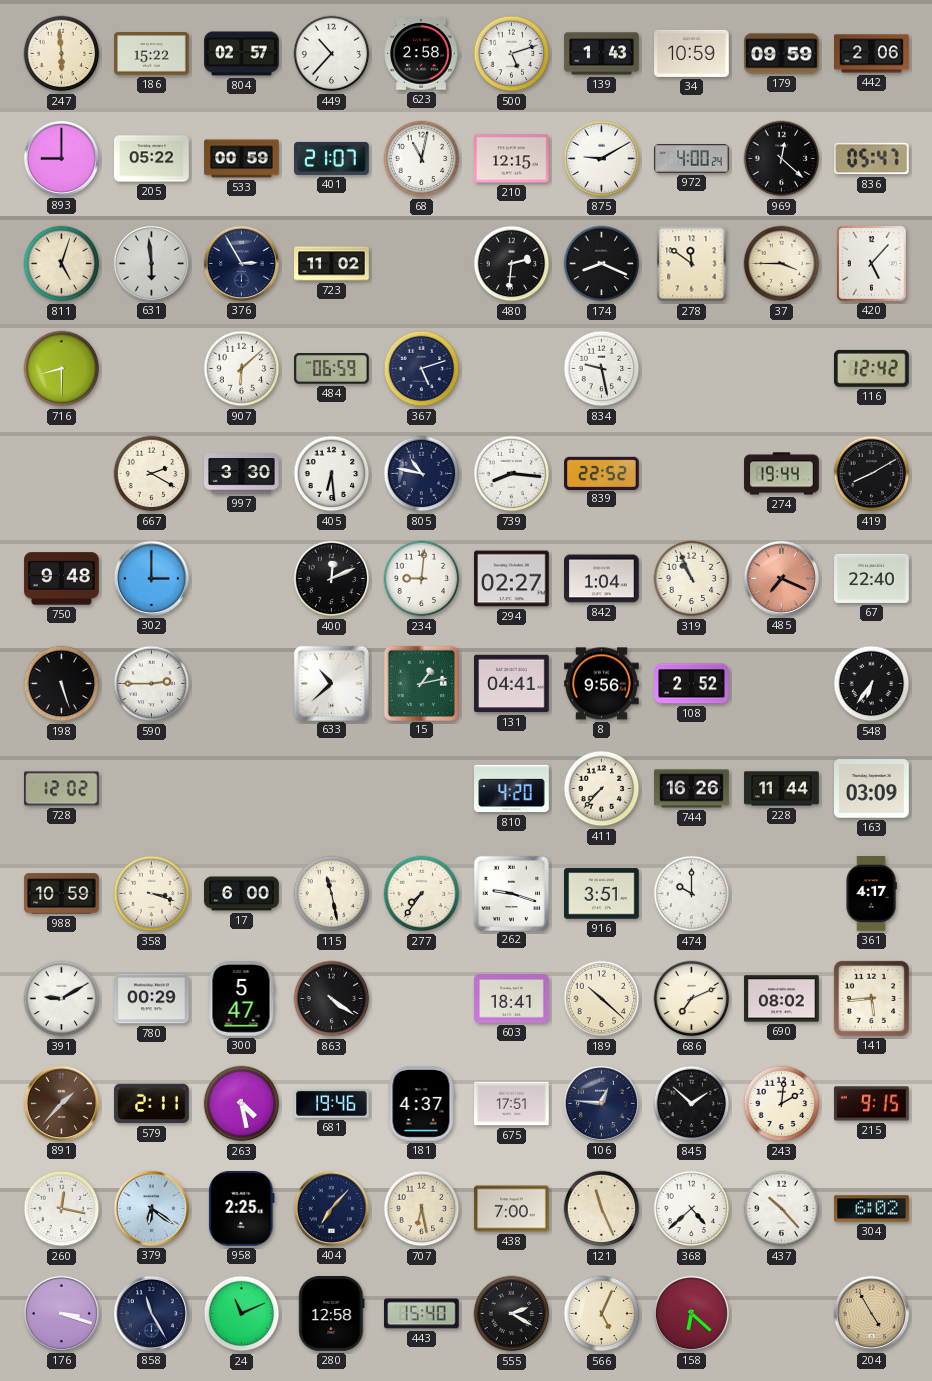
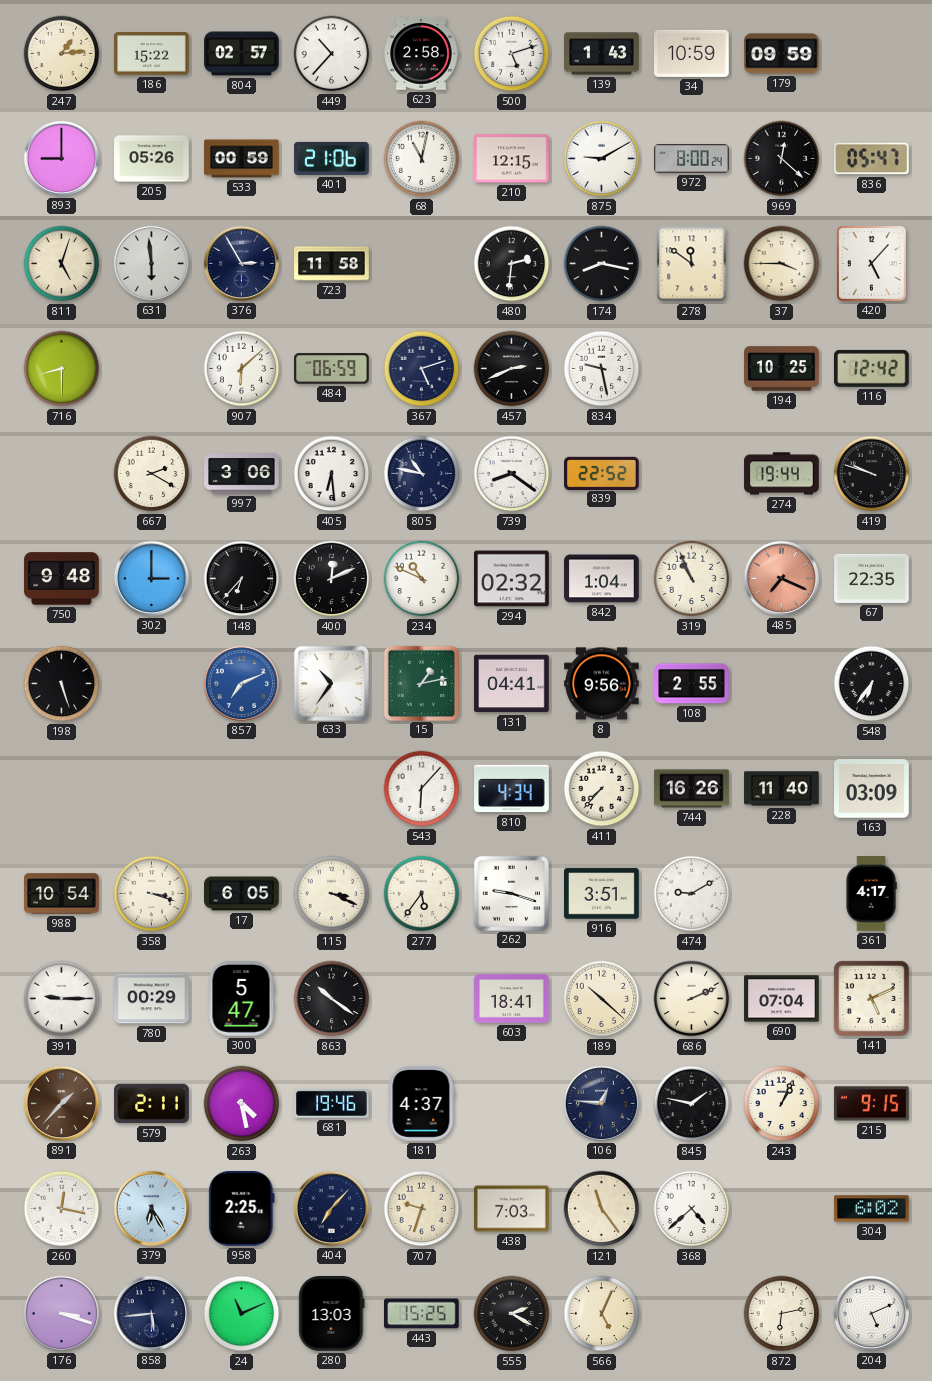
247: 5:59 -> 1:14 (62, 54)
442: 2:06 -> none (872, 54)
205: 05:22 -> 05:26 (152, 159)
401: 21:07 -> 21:06 (332, 158)
972: 4:00 -> 8:00 (692, 159)
723: 11:02 -> 11:58 (332, 264)
174: 8:19 -> 8:17 (602, 264)
457: none -> 2:41 (512, 369)
194: none -> 10:25 (782, 369)
997: 3:30 -> 3:06 (242, 474)
739: 8:16 -> 8:21 (512, 474)
419: 8:10 -> 9:48 (872, 474)
148: none -> 6:37 (242, 579)
234: 9:01 -> 10:49 (422, 579)
294: 02:27 -> 02:32 (512, 579)
67: 22:40 -> 22:35 (872, 578)
590: 2:45 -> none (152, 684)
857: none -> 7:11 (241, 683)
633: 10:38 -> 10:36 (331, 683)
108: 2:52 -> 2:55 (692, 684)
728: 12:02 -> none (62, 789)
543: none -> 6:07 (422, 789)
810: 4:20 -> 4:34 (512, 789)
228: 11:44 -> 11:40 (782, 789)
988: 10:59 -> 10:54 (62, 894)
17: 6:00 -> 6:05 (242, 894)
115: 11:28 -> 3:19 (332, 894)
277: 7:36 -> 5:36 (422, 894)
474: 10:00 -> 9:10 (692, 894)
391: 9:10 -> 9:15 (62, 999)
863: 4:21 -> 10:21 (332, 999)
686: 7:11 -> 2:11 (692, 999)
690: 08:02 -> 07:04 (782, 999)
141: 5:44 -> 5:11 (871, 998)
675: 17:51 -> none (512, 1104)
845: 1:52 -> 1:47 (692, 1104)
243: 2:01 -> 1:04 (782, 1104)
379: 6:21 -> 6:25 (151, 1208)
707: 6:28 -> 9:33 (422, 1209)
438: 7:00 -> 7:03 (512, 1209)
121: 11:26 -> 11:24 (602, 1209)
437: 10:23 -> none (782, 1209)
858: 11:25 -> 5:44 (151, 1313)
280: 12:58 -> 13:03 (332, 1314)
443: 15:40 -> 15:25 (422, 1314)
158: 6:22 -> none (691, 1313)
872: none -> 6:13 (782, 1314)
204: 4:55 -> 5:11 (871, 1313)
204 dial: champagne -> white (871, 1313)
